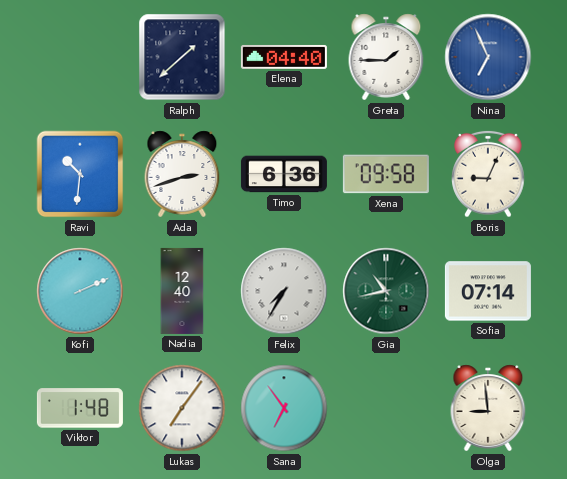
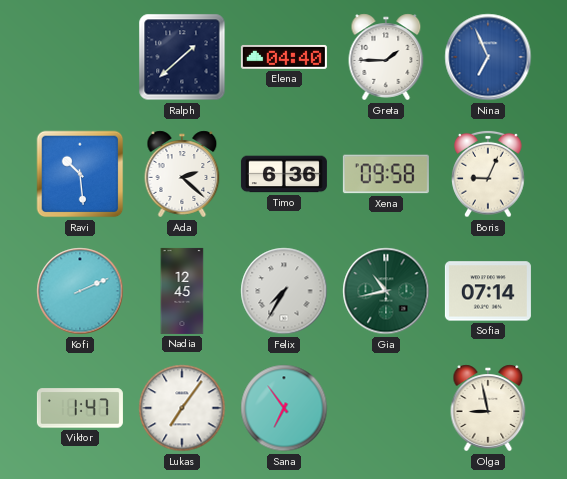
Ravi: 10:31 -> 10:29 (80, 174)
Ada: 2:42 -> 2:22 (182, 174)
Nadia: 12:40 -> 12:45 (182, 291)
Viktor: 1:48 -> 1:47 (80, 408)
Olga: 8:59 -> 8:58 (488, 408)
